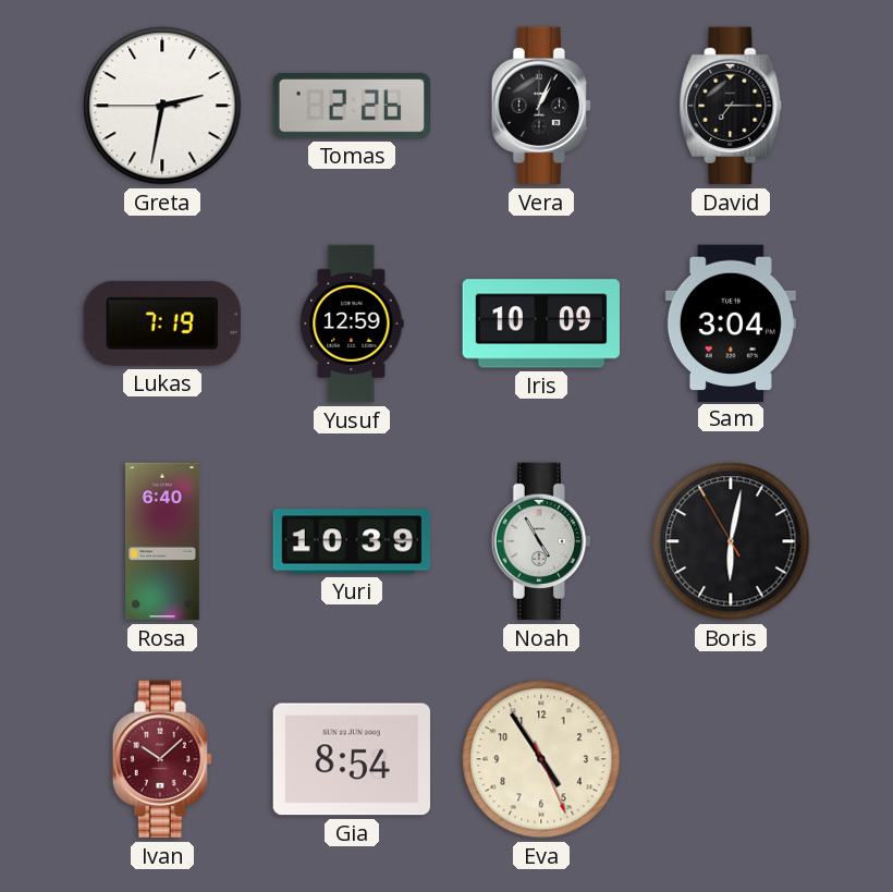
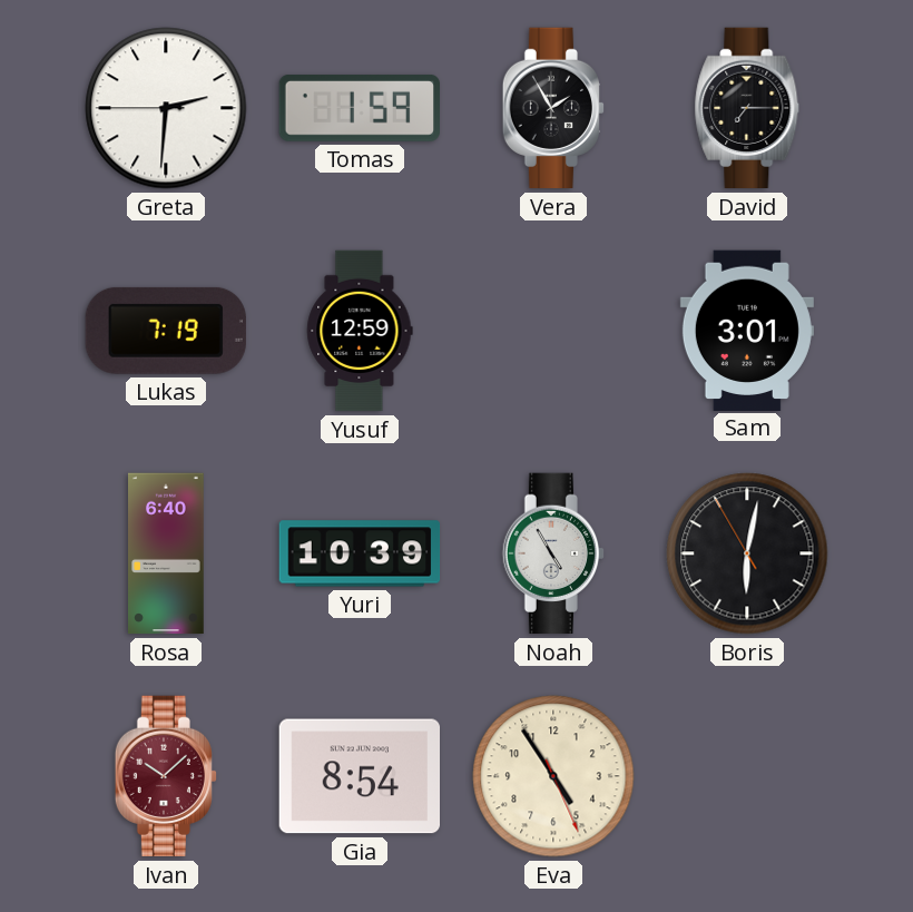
Greta: 2:31 -> 2:30 (166, 108)
Tomas: 2:26 -> 1:59 (359, 109)
Vera: 1:04 -> 1:55 (552, 108)
Iris: 10:09 -> none (541, 323)
Sam: 3:04 -> 3:01 (747, 330)
